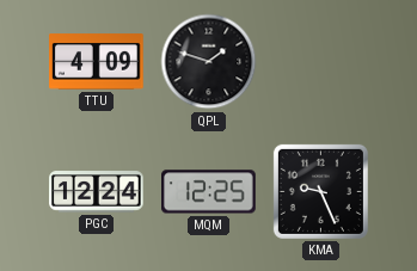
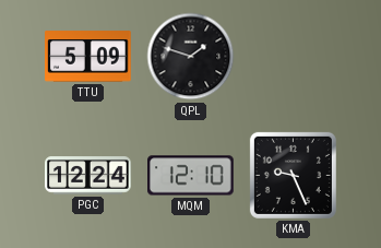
TTU: 4:09 -> 5:09 (88, 57)
MQM: 12:25 -> 12:10 (191, 176)
